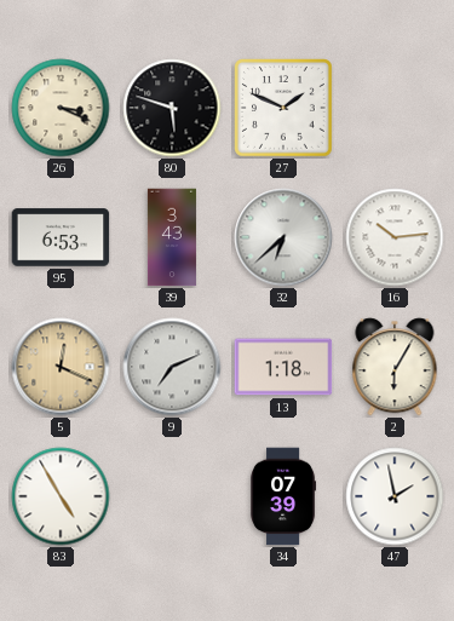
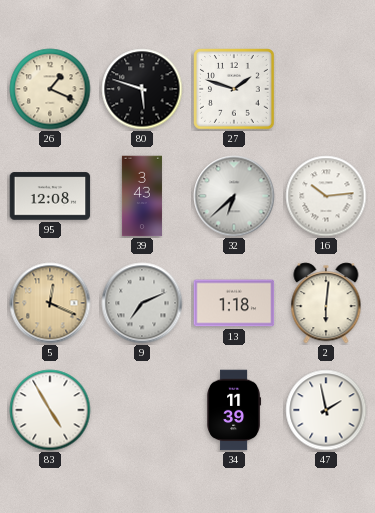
26: 3:19 -> 1:19 (50, 89)
27: 1:49 -> 1:48 (235, 90)
95: 6:53 -> 12:08 (50, 196)
2: 6:05 -> 6:01 (326, 303)
34: 07:39 -> 11:39 (234, 410)
